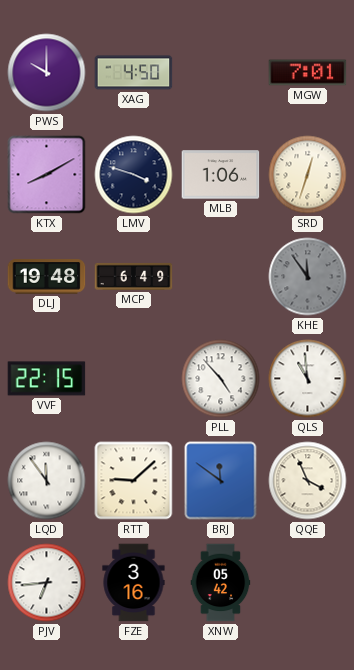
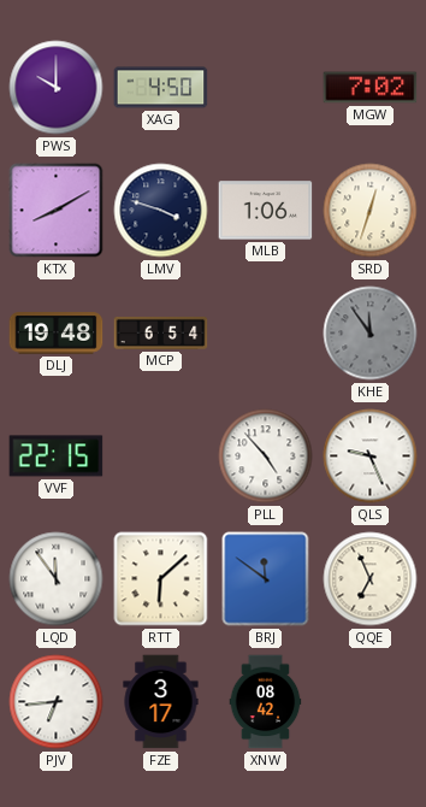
MGW: 7:01 -> 7:02 (371, 88)
MCP: 6:49 -> 6:54 (161, 332)
QLS: 10:59 -> 9:26 (371, 456)
RTT: 9:08 -> 6:08 (161, 579)
QQE: 3:56 -> 6:56 (371, 579)
FZE: 3:16 -> 3:17 (161, 702)
XNW: 05:42 -> 08:42 (266, 702)
